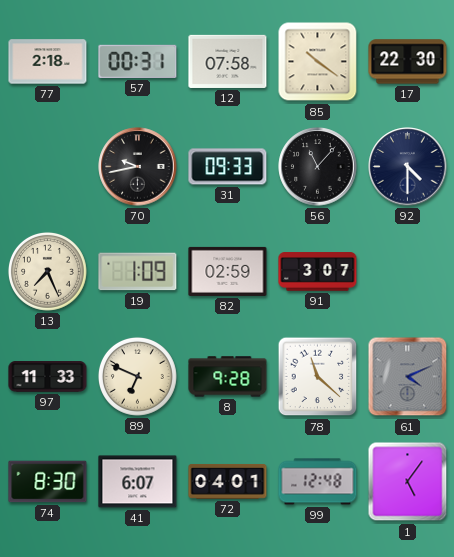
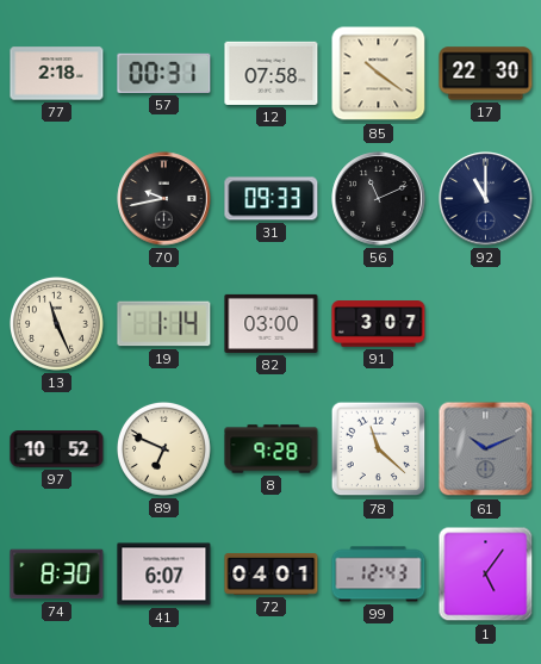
56: 11:07 -> 11:11 (379, 199)
92: 4:30 -> 11:00 (486, 199)
13: 7:26 -> 11:26 (56, 323)
19: 1:09 -> 1:14 (164, 324)
82: 02:59 -> 03:00 (272, 323)
97: 11:33 -> 10:52 (57, 449)
61: 4:11 -> 10:11 (486, 449)
99: 12:48 -> 12:43 (379, 575)
